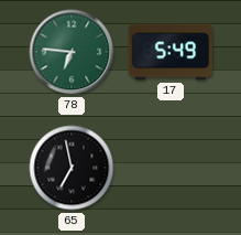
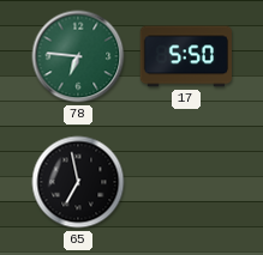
17: 5:49 -> 5:50 (186, 56)
